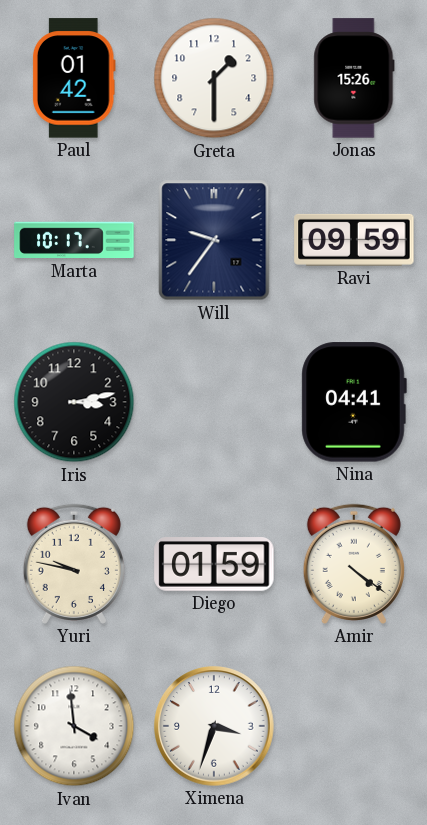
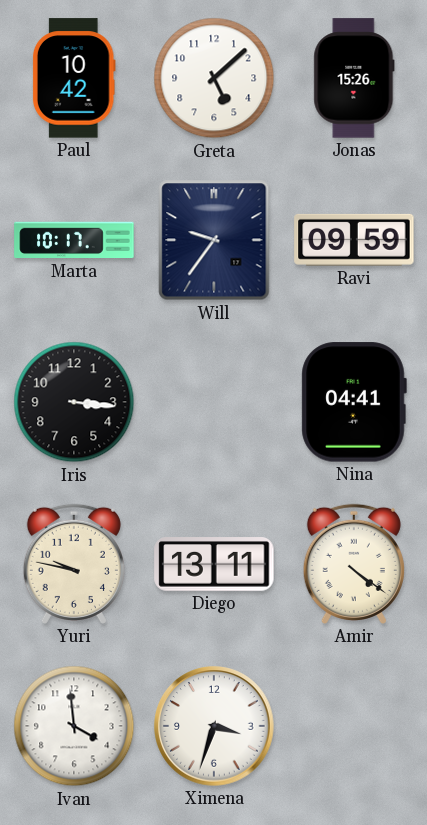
Paul: 01:42 -> 10:42 (74, 78)
Greta: 1:30 -> 5:08 (214, 78)
Iris: 3:13 -> 3:16 (74, 402)
Diego: 01:59 -> 13:11 (214, 564)
